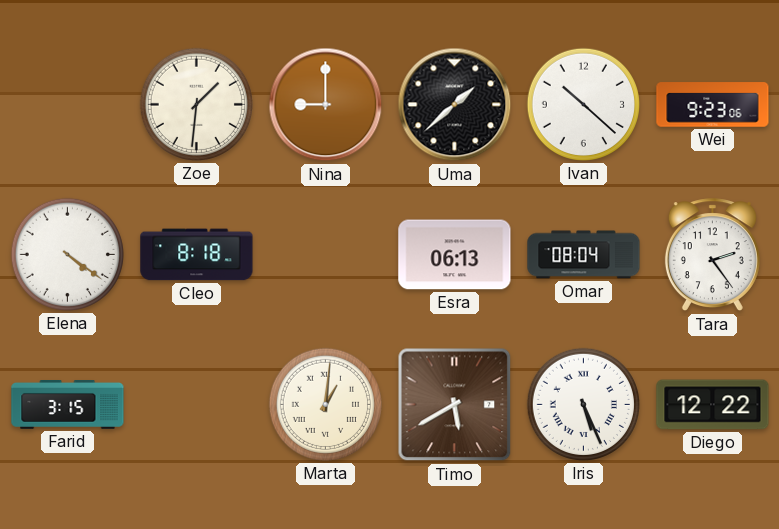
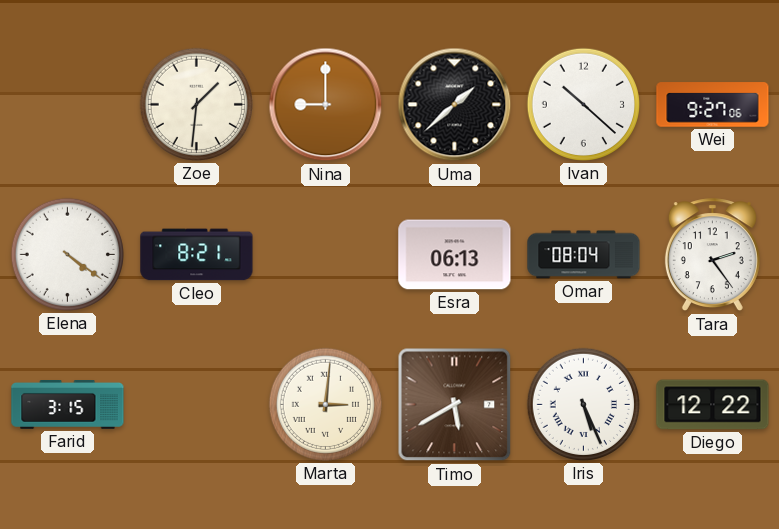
Wei: 9:23 -> 9:27 (713, 105)
Cleo: 8:18 -> 8:21 (197, 255)
Marta: 1:01 -> 3:01 (325, 404)
